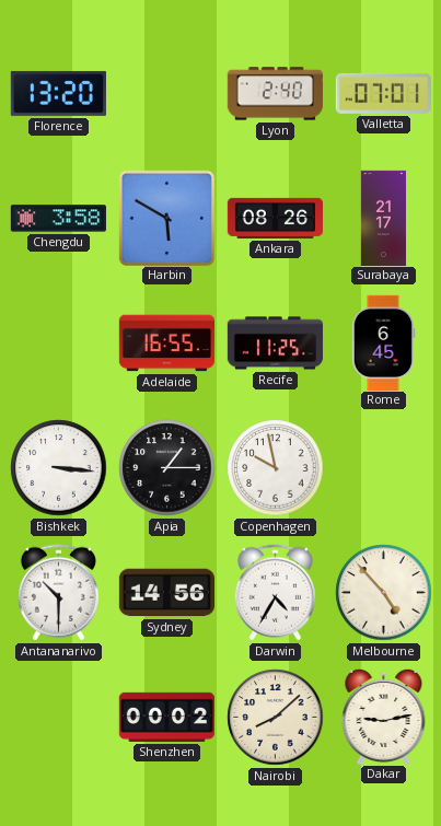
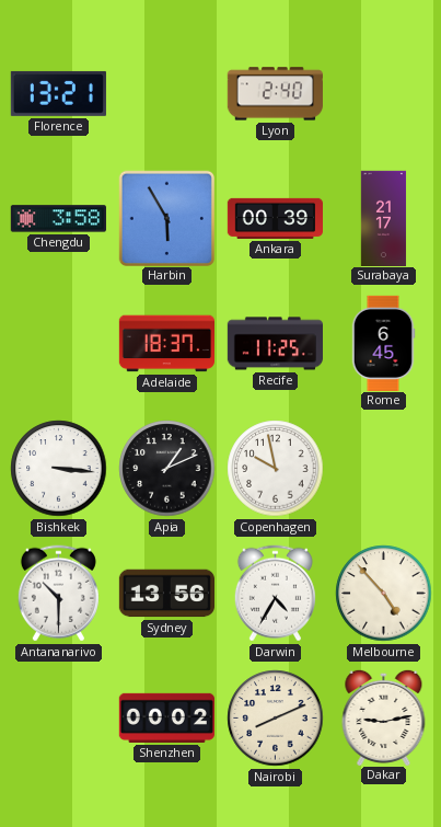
Florence: 13:20 -> 13:21 (58, 93)
Valletta: 07:01 -> none (383, 93)
Harbin: 5:50 -> 5:55 (166, 218)
Ankara: 08:26 -> 00:39 (275, 218)
Adelaide: 16:55 -> 18:37 (166, 344)
Apia: 1:15 -> 1:11 (167, 469)
Sydney: 14:56 -> 13:56 (166, 594)
Nairobi: 8:08 -> 8:11 (276, 719)
